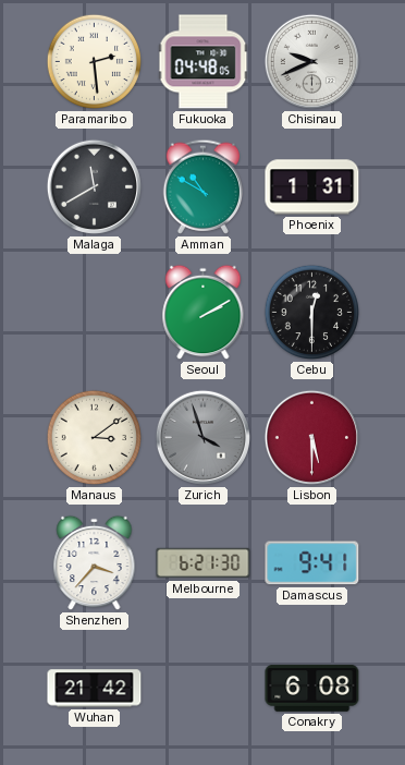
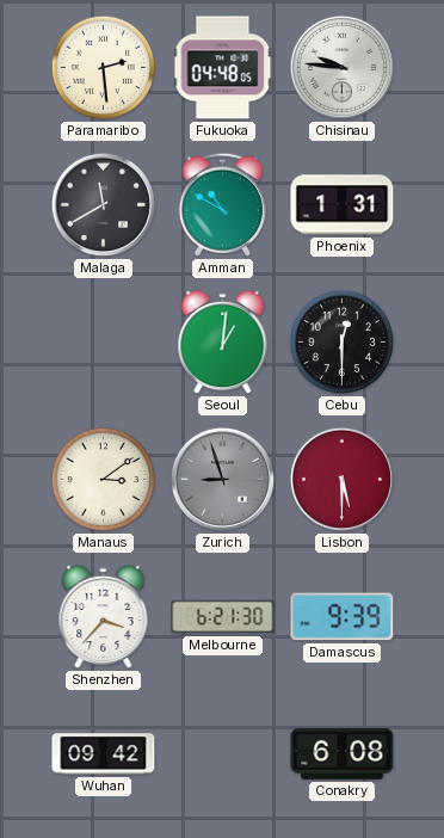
Chisinau: 9:41 -> 9:46 (341, 67)
Seoul: 2:10 -> 1:01 (223, 343)
Zurich: 3:57 -> 8:57 (222, 479)
Damascus: 9:41 -> 9:39 (343, 617)
Wuhan: 21:42 -> 09:42 (104, 754)
